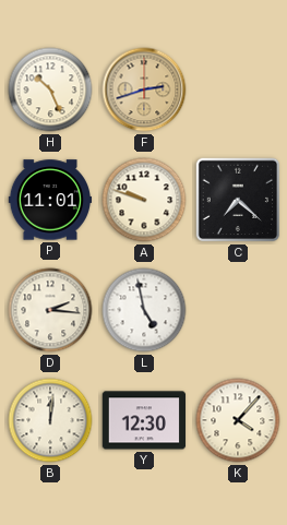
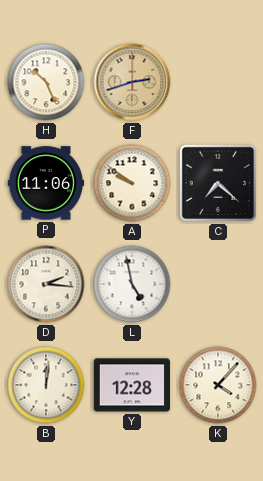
P: 11:01 -> 11:06 (46, 183)
A: 9:48 -> 9:51 (132, 183)
Y: 12:30 -> 12:28 (132, 385)
